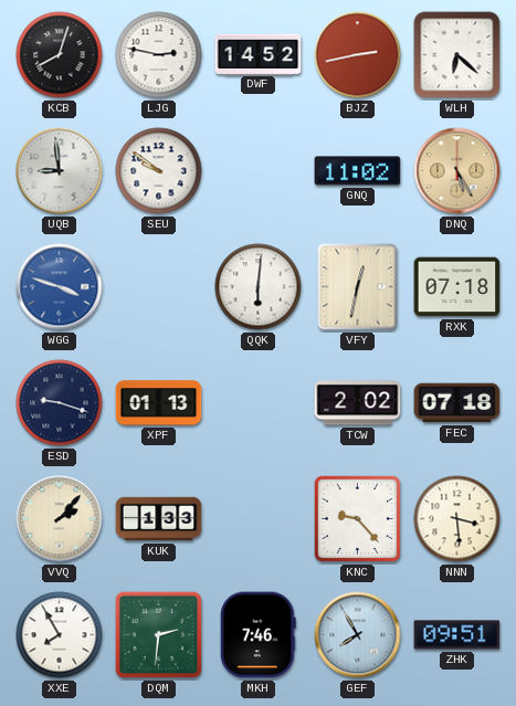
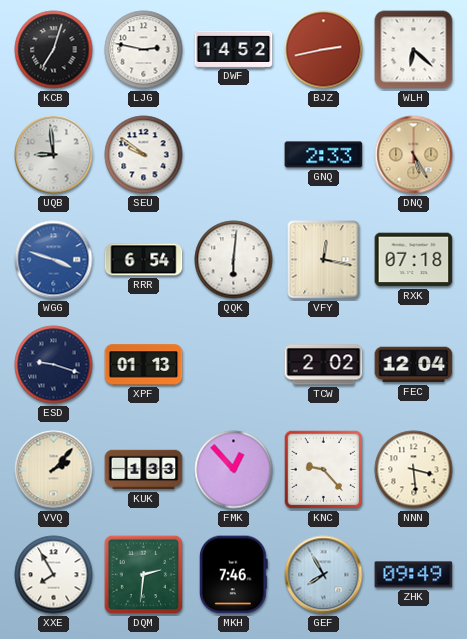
KCB: 8:03 -> 7:03 (54, 50)
GNQ: 11:02 -> 2:33 (324, 155)
RRR: none -> 6:54 (144, 260)
VFY: 12:32 -> 12:17 (324, 260)
FEC: 07:18 -> 12:04 (414, 365)
FMK: none -> 12:53 (234, 470)
ZHK: 09:51 -> 09:49 (414, 575)
